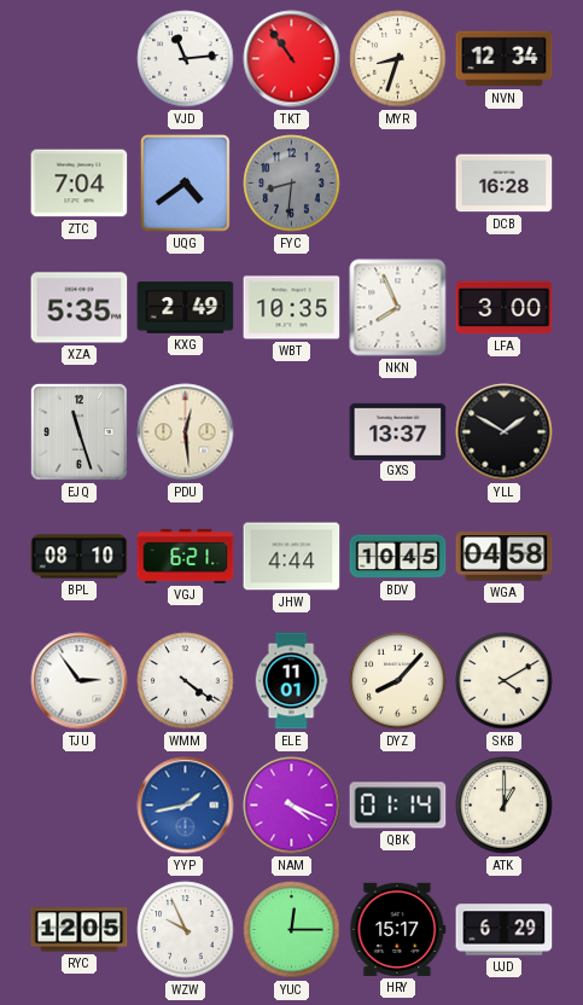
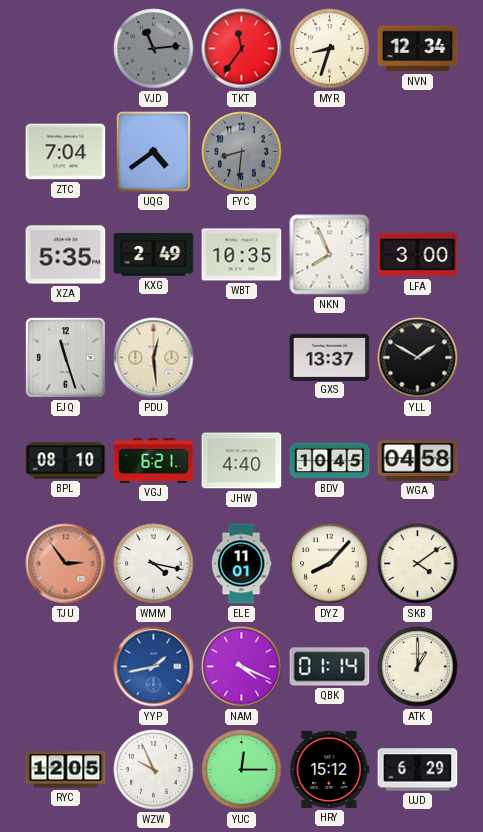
VJD dial: white -> grey (154, 49)
TKT: 10:54 -> 11:36 (242, 49)
DCB: 16:28 -> none (505, 184)
JHW: 4:44 -> 4:40 (242, 461)
TJU dial: white -> salmon (66, 564)
WMM: 4:21 -> 4:17 (154, 564)
SKB: 4:10 -> 4:09 (418, 564)
HRY: 15:17 -> 15:12 (330, 769)
